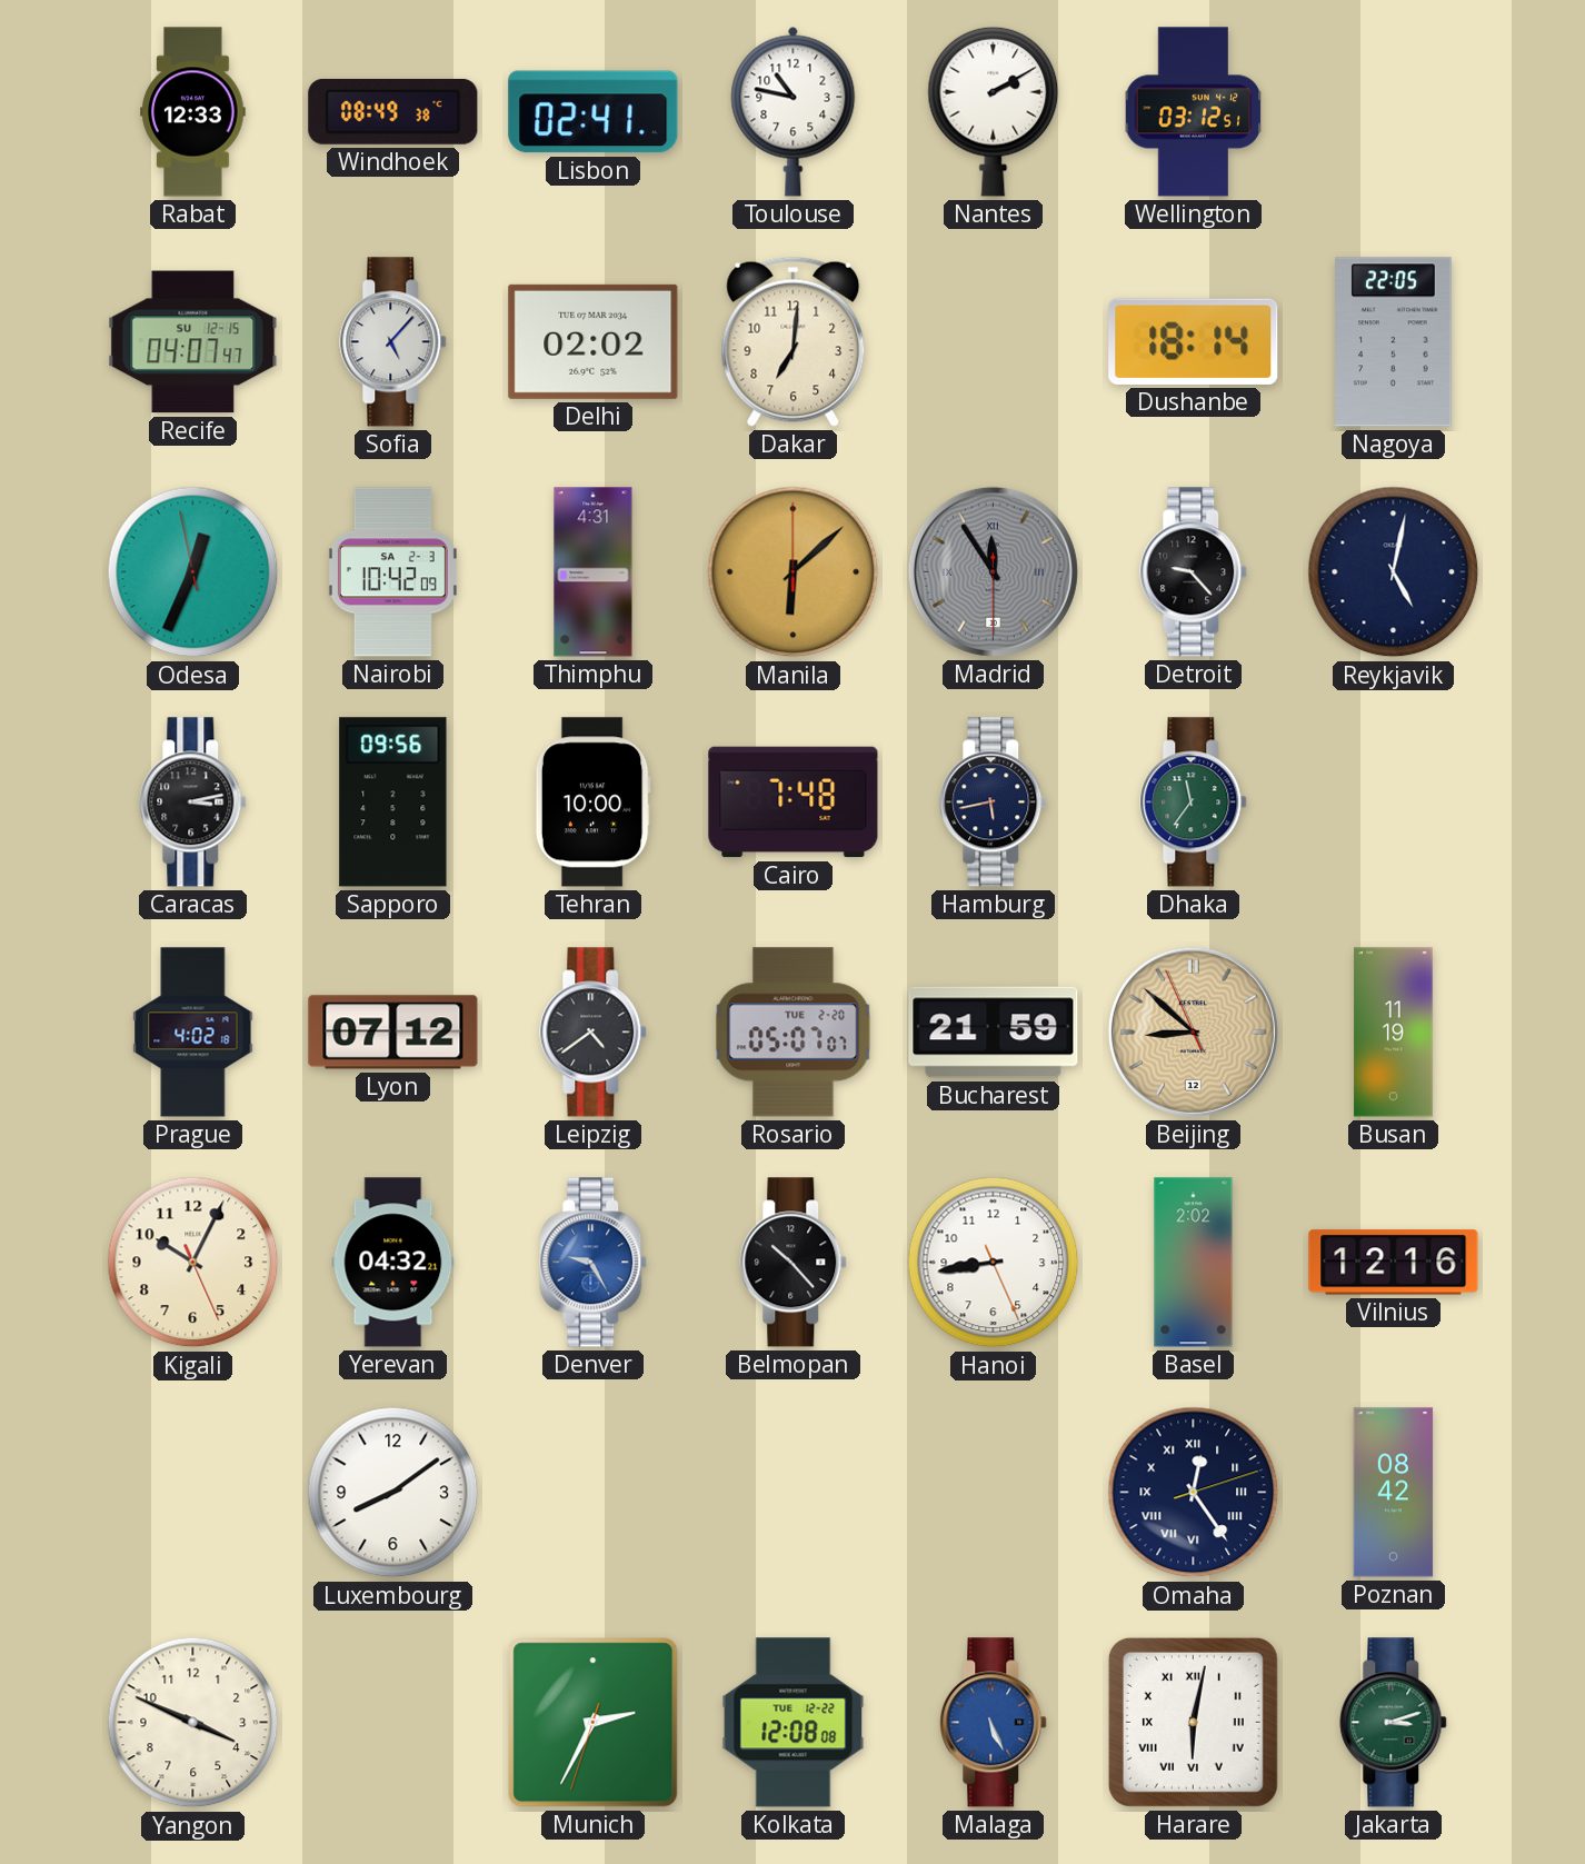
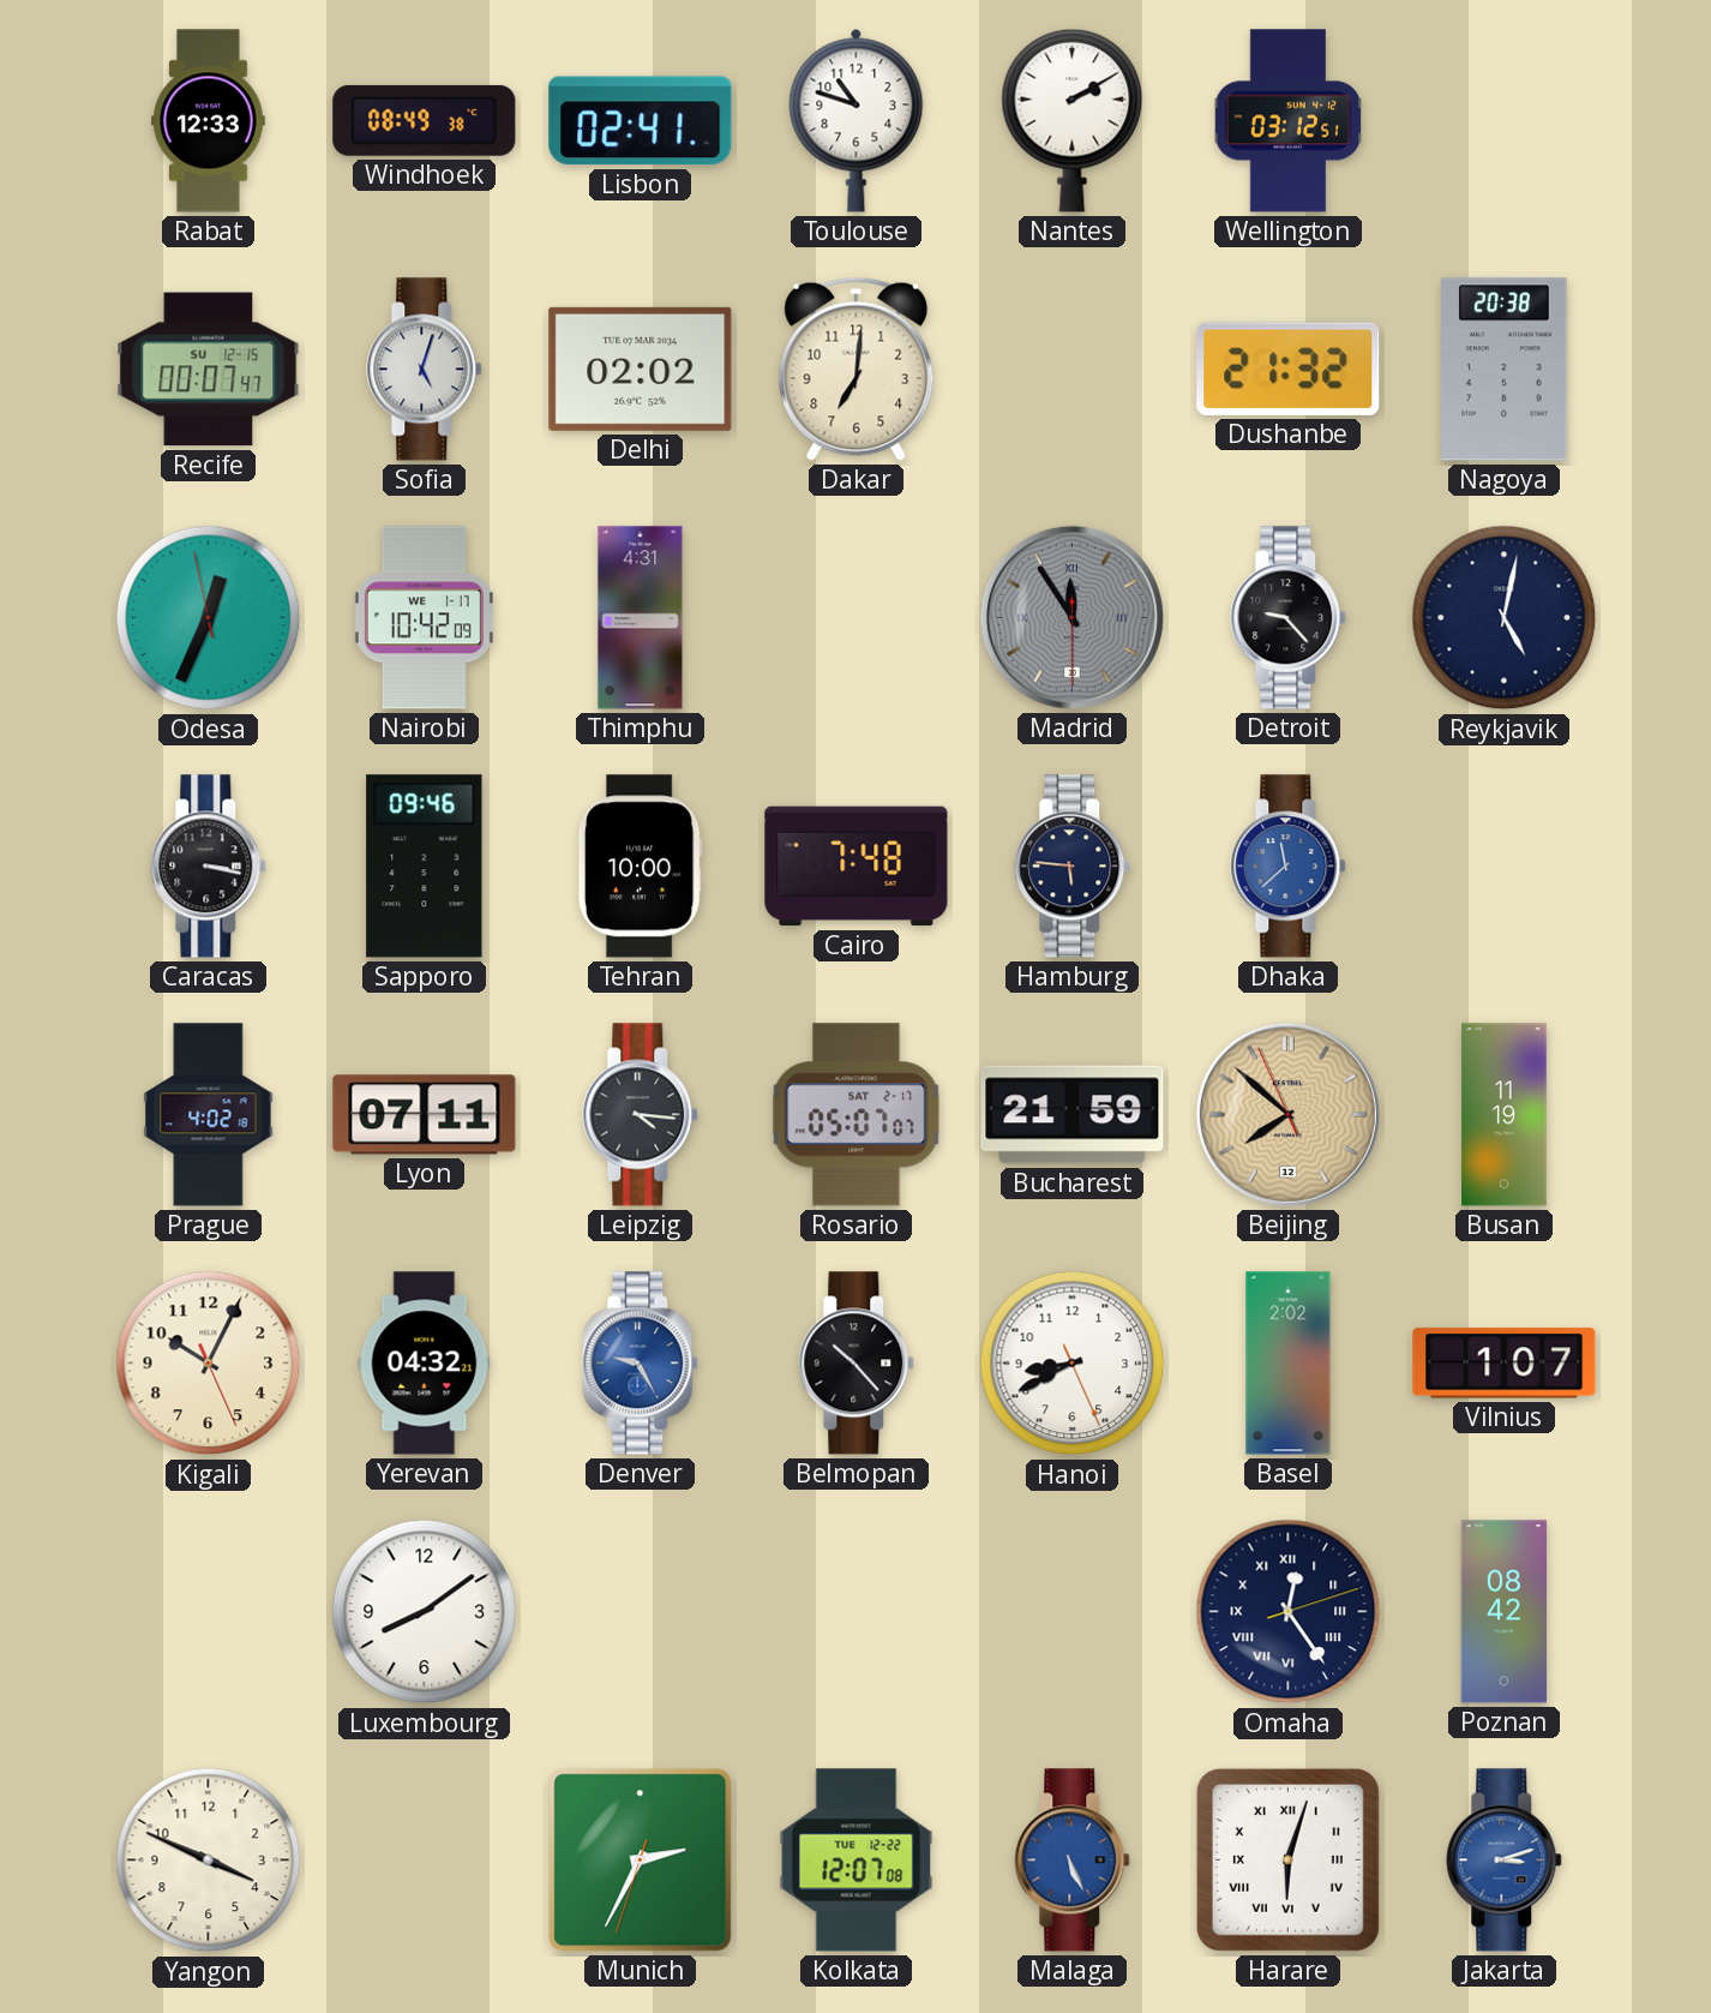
Toulouse: 10:47 -> 10:48 (857, 120)
Recife: 04:07 -> 00:07 (209, 370)
Sofia: 5:07 -> 5:03 (425, 370)
Dushanbe: 18:14 -> 21:32 (1289, 369)
Nagoya: 22:05 -> 20:38 (1505, 370)
Nairobi date: SA 2-3 -> WE 1-17 (424, 618)
Manila: 6:08 -> none (794, 572)
Caracas: 3:13 -> 3:17 (209, 867)
Sapporo: 09:56 -> 09:46 (425, 867)
Hamburg: 5:43 -> 5:46 (1073, 867)
Dhaka: 11:36 -> 11:38 (1289, 867)
Dhaka dial: green -> blue (1289, 867)
Lyon: 07:12 -> 07:11 (425, 1115)
Leipzig: 4:39 -> 4:16 (641, 1115)
Rosario date: TUE 2-20 -> SAT 2-17 (857, 1115)
Beijing: 8:51 -> 7:51 (1287, 1114)
Hanoi: 8:43 -> 8:40 (1073, 1364)
Vilnius: 12:16 -> 1:07 (1505, 1364)
Kolkata: 12:08 -> 12:07 (857, 1861)
Harare: 6:02 -> 6:03 (1287, 1859)
Jakarta dial: green -> blue (1505, 1861)
